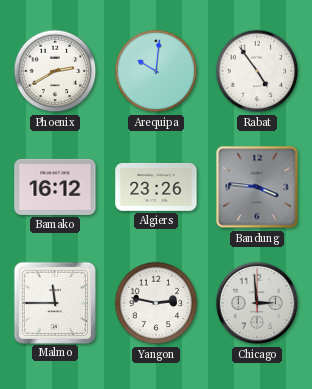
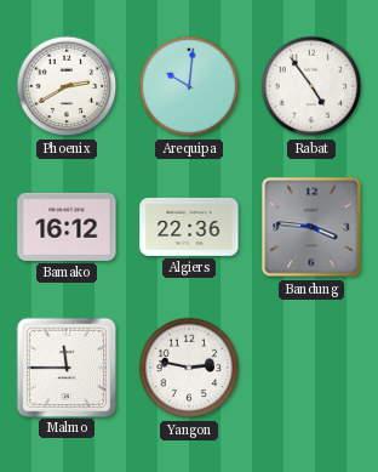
Algiers: 23:26 -> 22:36 (189, 227)
Chicago: 2:59 -> none (257, 303)
